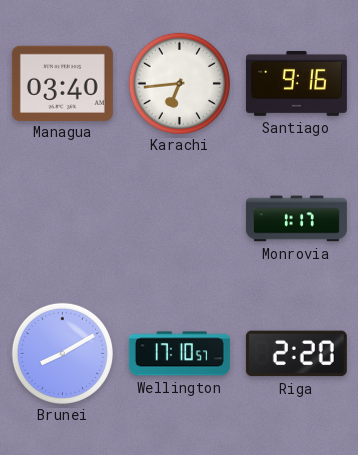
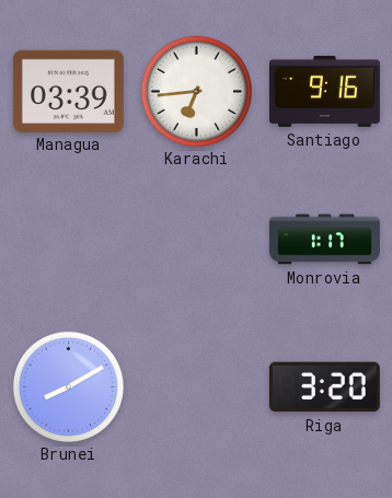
Managua: 03:40 -> 03:39 (68, 91)
Wellington: 17:10 -> none (179, 354)
Riga: 2:20 -> 3:20 (324, 387)
